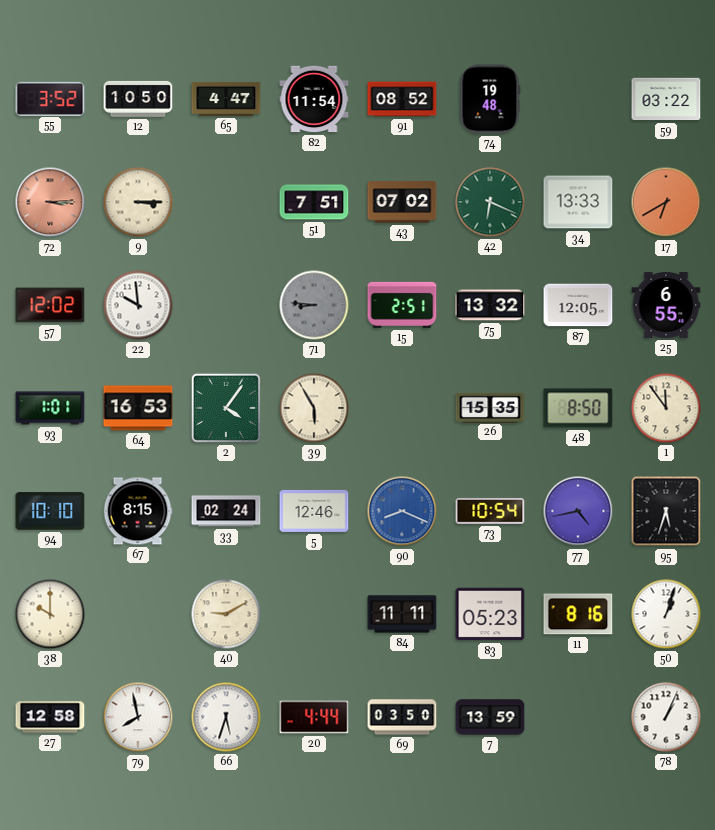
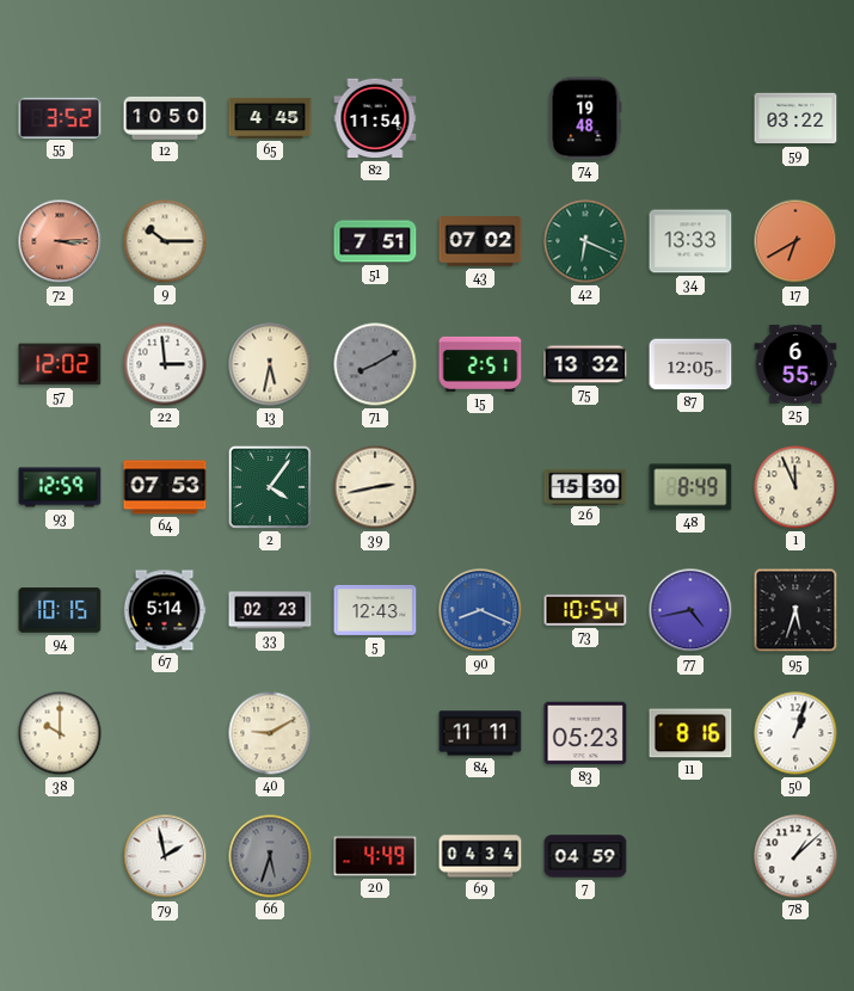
65: 4:47 -> 4:45 (270, 118)
91: 08:52 -> none (402, 99)
9: 3:15 -> 10:15 (165, 241)
22: 9:59 -> 2:59 (165, 364)
13: none -> 5:32 (270, 364)
71: 8:46 -> 8:10 (375, 364)
93: 1:01 -> 12:59 (60, 487)
64: 16:53 -> 07:53 (165, 487)
39: 5:55 -> 2:43 (375, 487)
26: 15:35 -> 15:30 (585, 486)
48: 8:50 -> 8:49 (690, 487)
1: 11:54 -> 11:56 (795, 487)
94: 10:10 -> 10:15 (60, 610)
67: 8:15 -> 5:14 (165, 610)
33: 02:24 -> 02:23 (270, 610)
5: 12:46 -> 12:43 (375, 610)
27: 12:58 -> none (50, 717)
79: 7:58 -> 1:58 (165, 856)
66 dial: white -> grey (270, 856)
20: 4:44 -> 4:49 (375, 856)
69: 03:50 -> 04:34 (480, 856)
7: 13:59 -> 04:59 (585, 856)
78: 1:04 -> 1:08 (795, 856)
